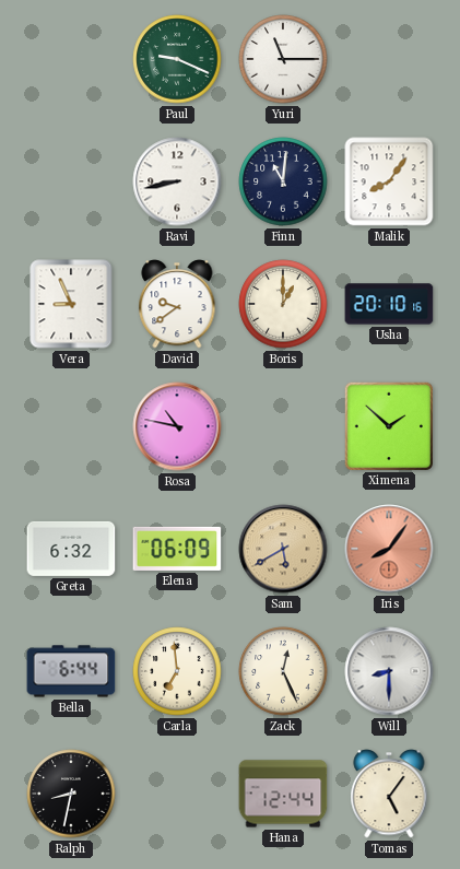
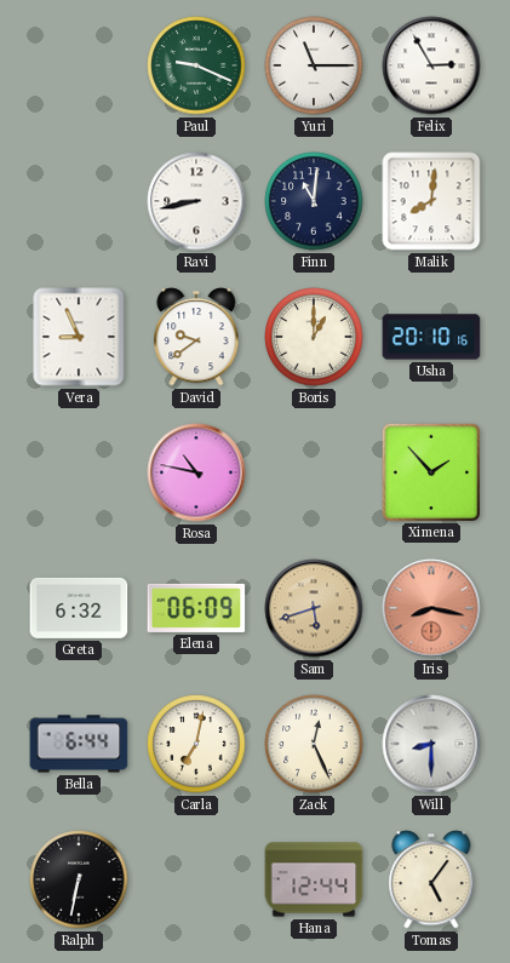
Felix: none -> 2:55 (431, 65)
Malik: 8:06 -> 8:01 (431, 201)
Ximena: 1:52 -> 1:53 (430, 471)
Sam: 5:40 -> 5:42 (314, 608)
Iris: 8:06 -> 8:17 (431, 608)
Carla: 6:59 -> 7:02 (196, 744)
Ralph: 8:32 -> 6:32 (79, 879)
